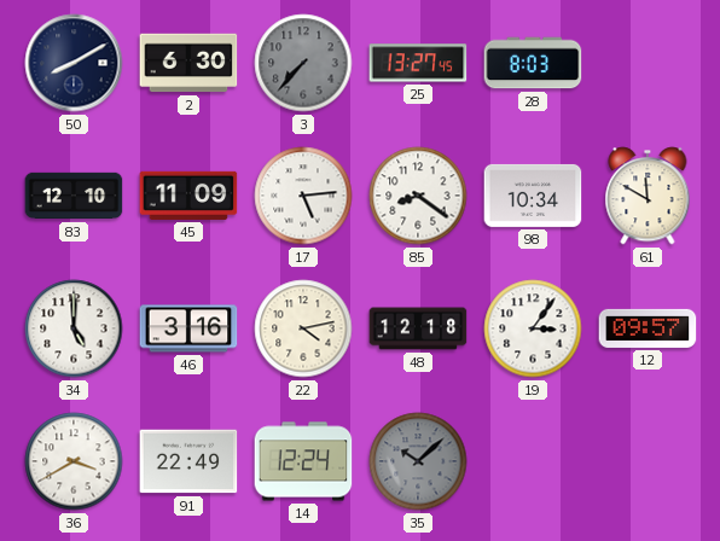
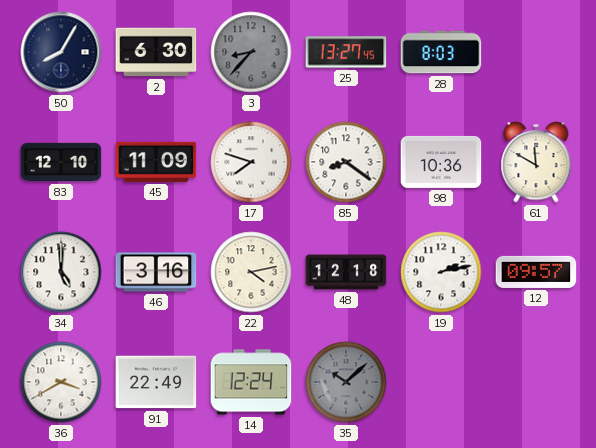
50: 8:10 -> 8:05 (61, 52)
3: 7:37 -> 8:37 (251, 52)
17: 5:14 -> 7:48 (251, 162)
98: 10:34 -> 10:36 (441, 162)
19: 3:06 -> 2:13 (441, 272)
